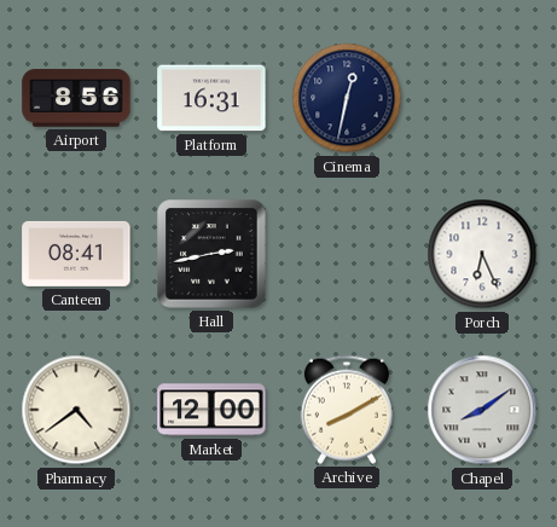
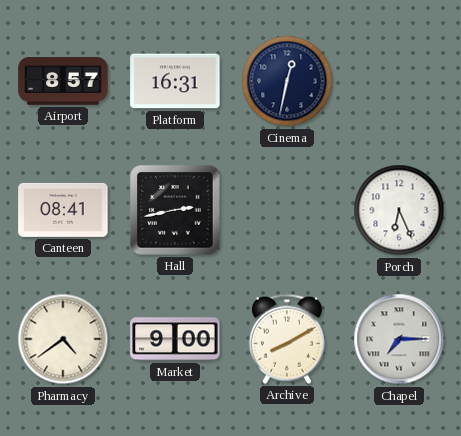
Airport: 8:56 -> 8:57 (63, 81)
Market: 12:00 -> 9:00 (175, 339)
Chapel: 8:09 -> 7:15 (399, 339)
